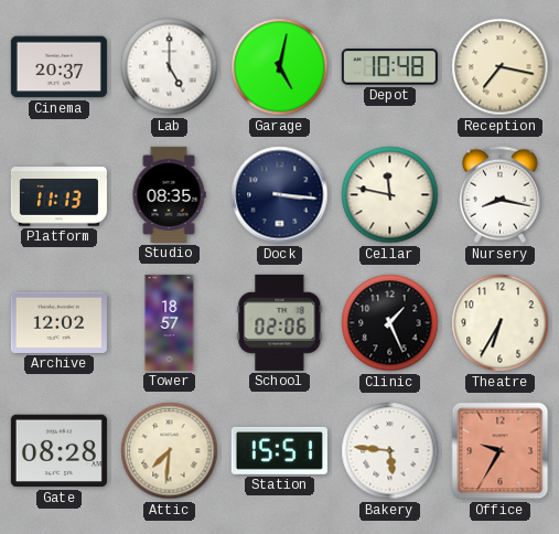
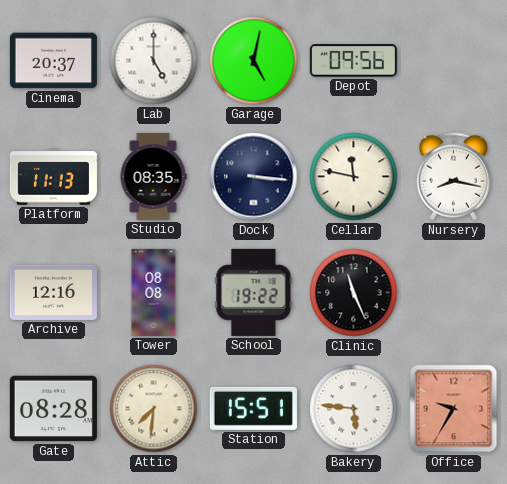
Depot: 10:48 -> 09:56 (353, 61)
Reception: 7:17 -> none (501, 67)
Archive: 12:02 -> 12:16 (53, 292)
Tower: 18:57 -> 08:08 (154, 292)
School: 02:06 -> 19:22 (254, 292)
Clinic: 1:26 -> 11:26 (354, 293)
Theatre: 6:35 -> none (501, 323)
